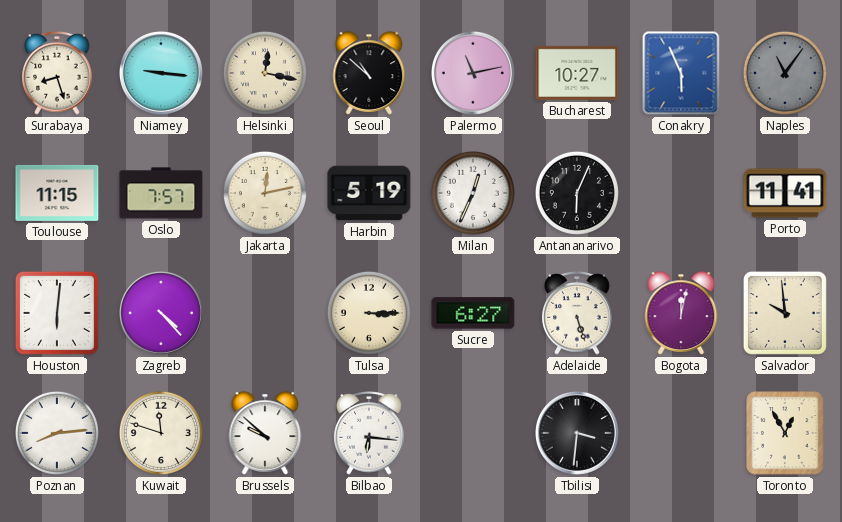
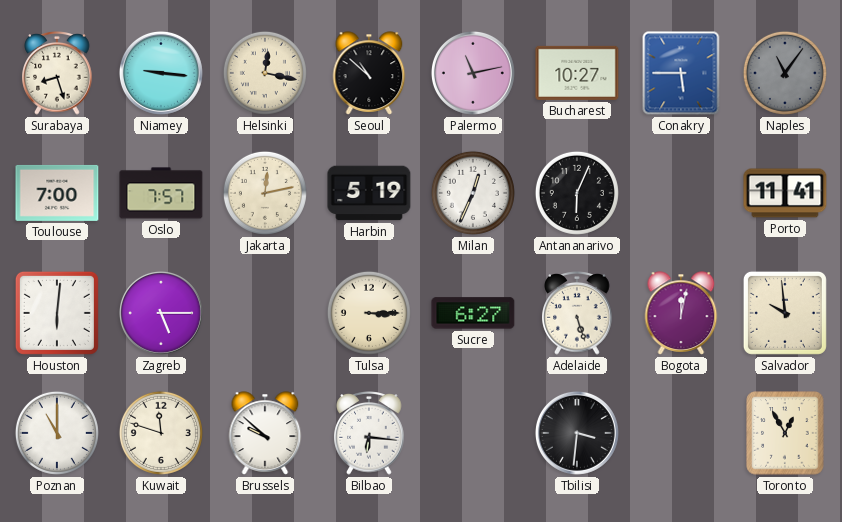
Conakry: 5:56 -> 5:45 (681, 73)
Toulouse: 11:15 -> 7:00 (57, 193)
Zagreb: 4:23 -> 5:15 (161, 313)
Poznan: 8:14 -> 11:00 (57, 433)
